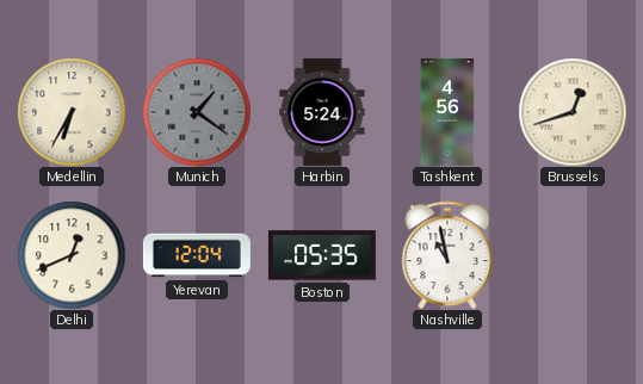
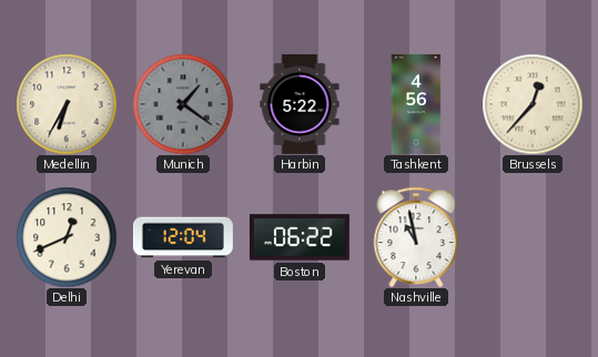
Harbin: 5:24 -> 5:22 (300, 104)
Brussels: 12:42 -> 12:37 (533, 104)
Boston: 05:35 -> 06:22 (300, 237)
